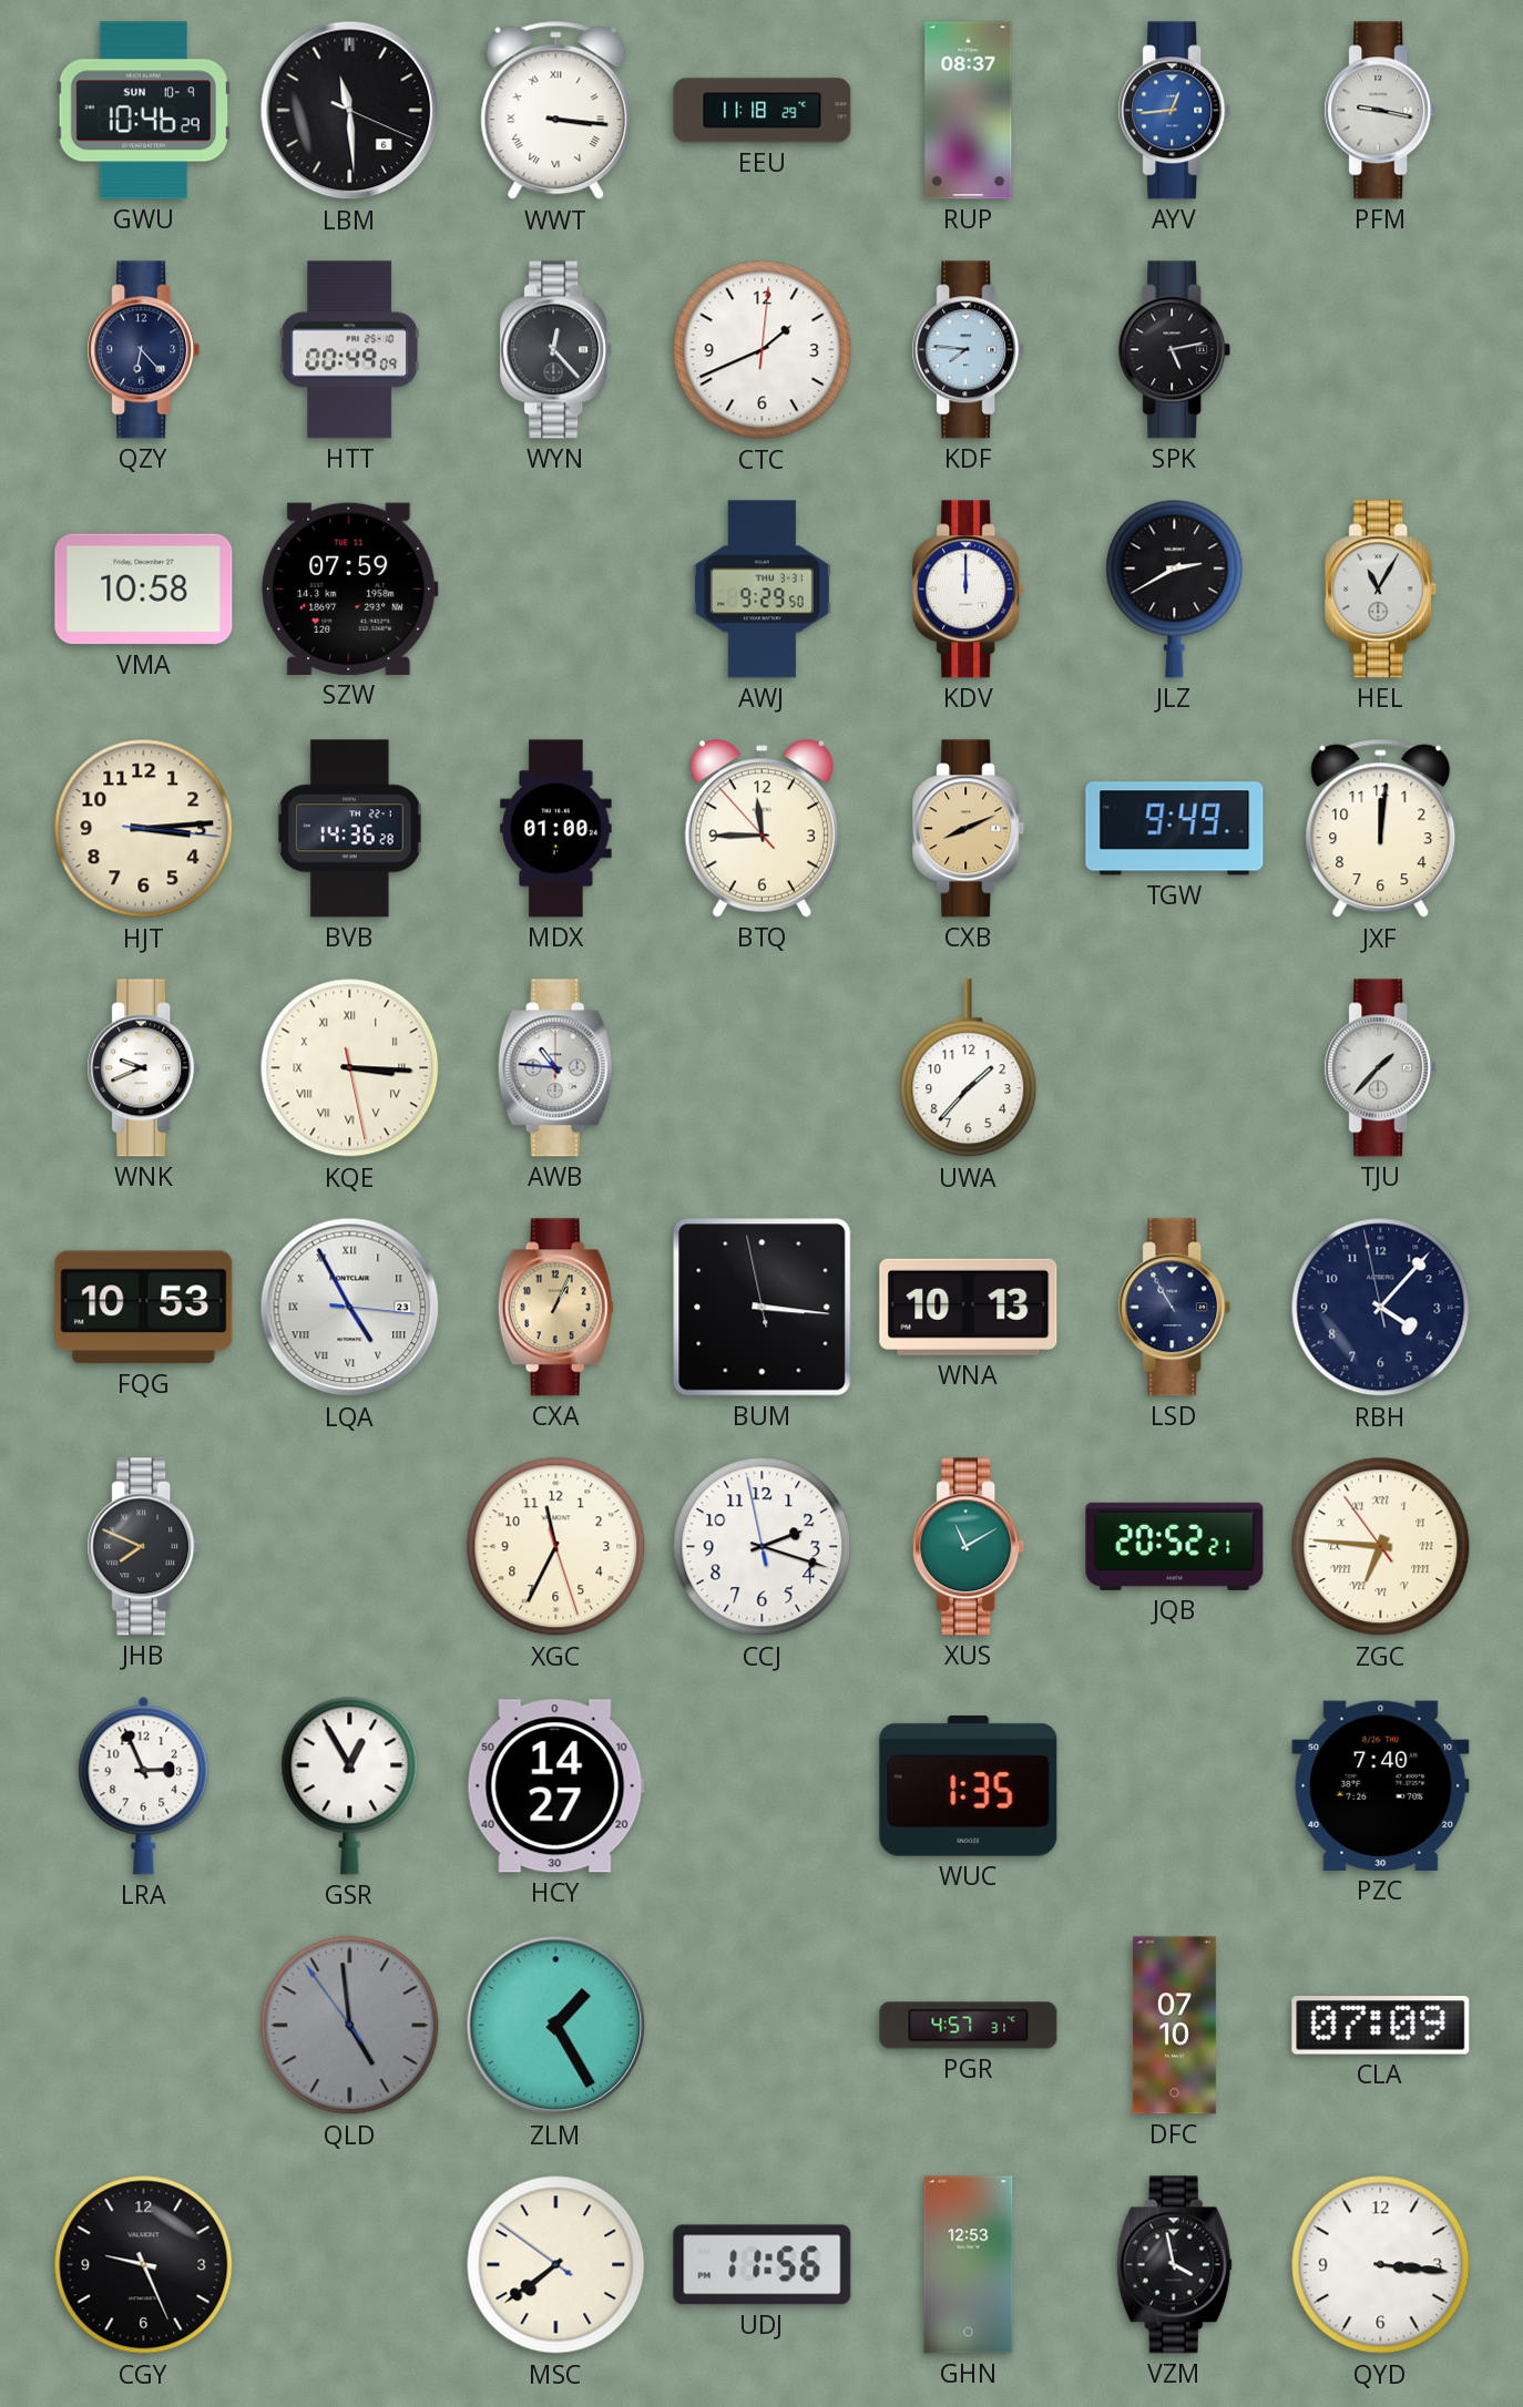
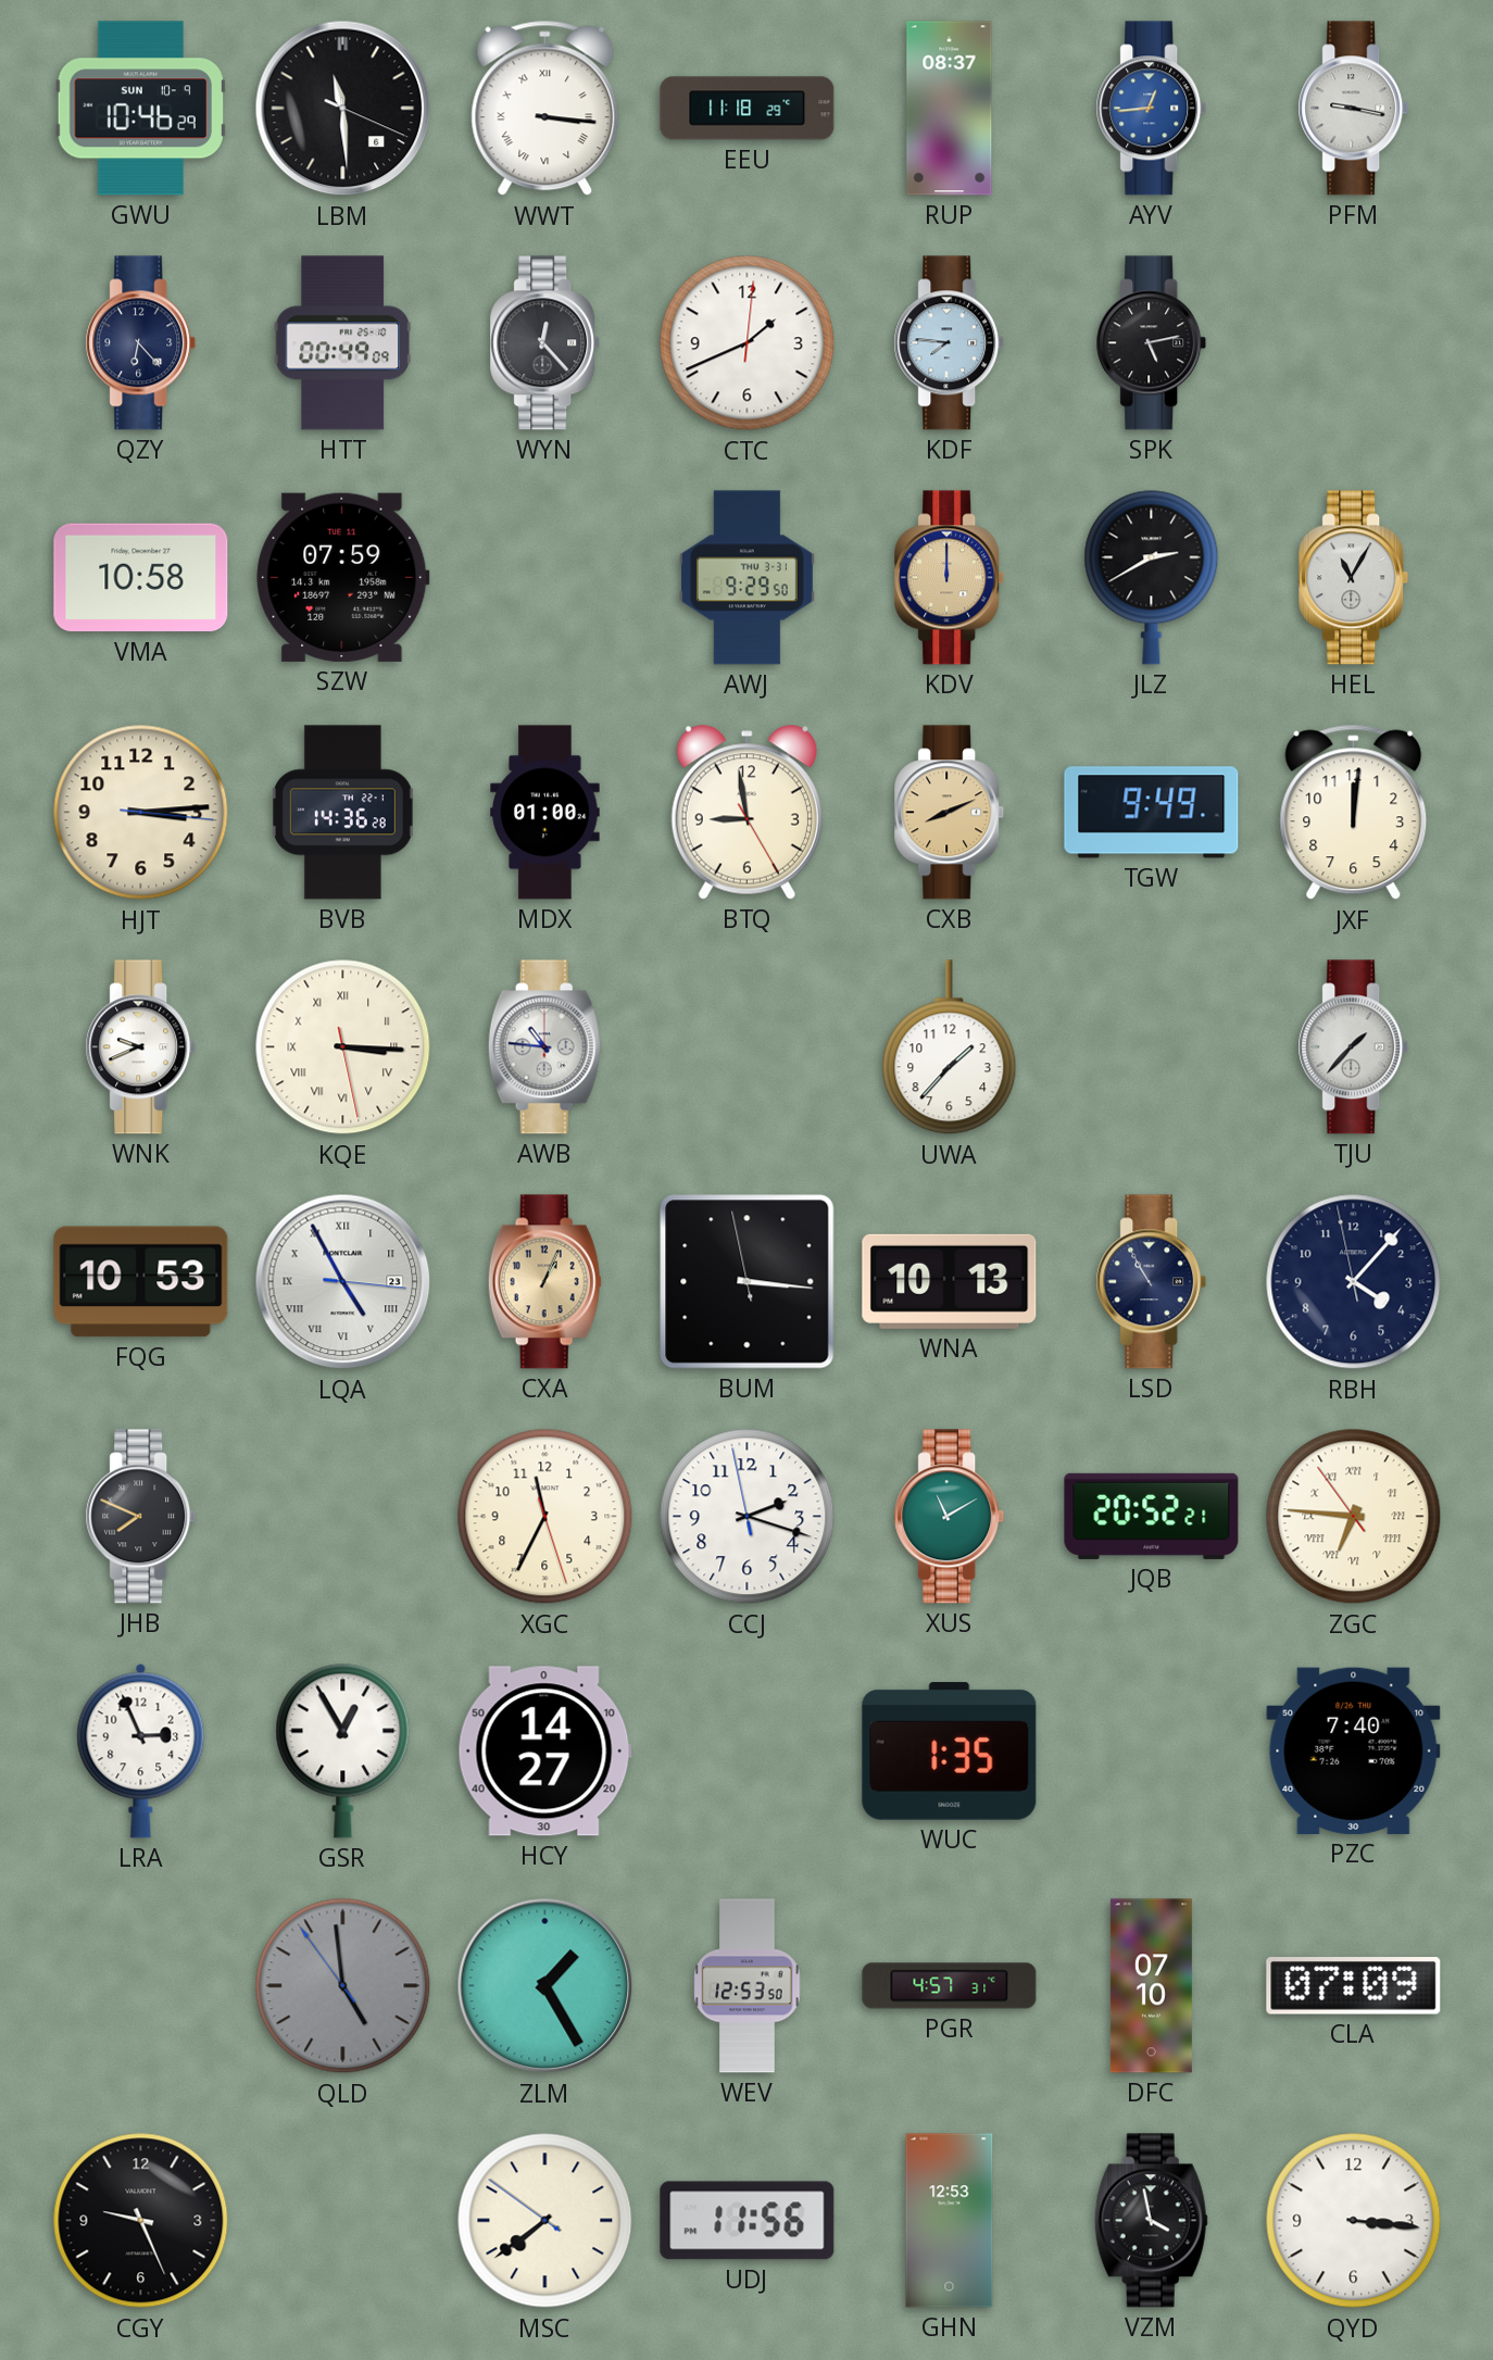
KDV dial: white -> champagne (950, 578)
BTQ: 11:44 -> 8:58 (746, 813)
WEV: none -> 12:53 (748, 1986)
